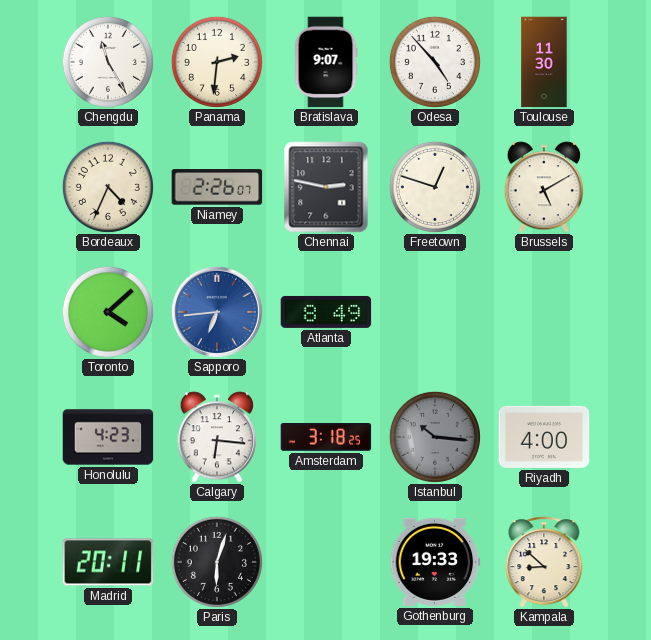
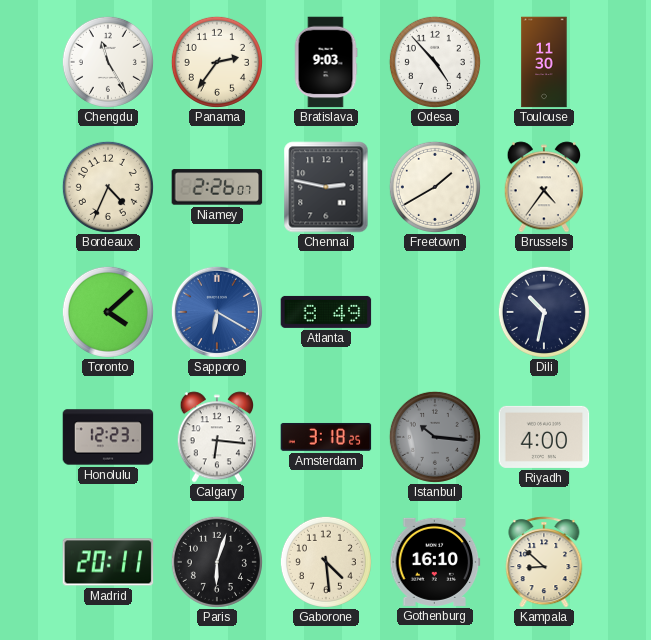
Panama: 2:31 -> 2:36 (217, 62)
Bratislava: 9:07 -> 9:03 (326, 62)
Freetown: 12:48 -> 1:40 (435, 187)
Brussels: 5:10 -> 4:36 (544, 187)
Sapporo: 6:44 -> 6:20 (217, 312)
Dili: none -> 10:32 (544, 312)
Honolulu: 4:23 -> 12:23 (108, 437)
Gaborone: none -> 4:29 (326, 562)
Gothenburg: 19:33 -> 16:10 (435, 562)
